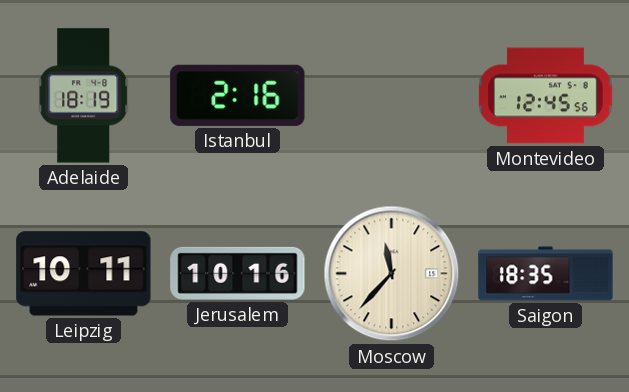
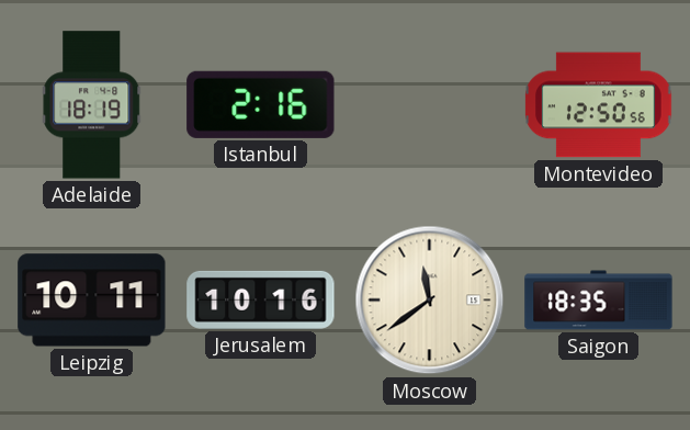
Montevideo: 12:45 -> 12:50 (599, 105)
Moscow: 11:37 -> 11:39 (430, 301)
